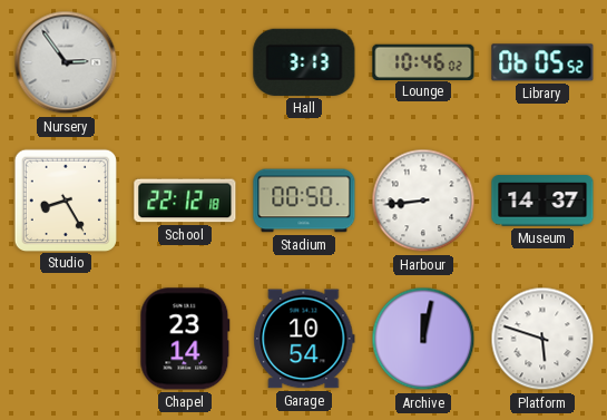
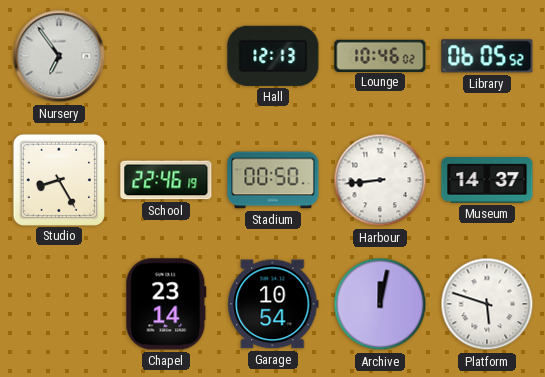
Nursery: 2:54 -> 6:54 (59, 56)
Hall: 3:13 -> 12:13 (273, 56)
School: 22:12 -> 22:46 (166, 180)
